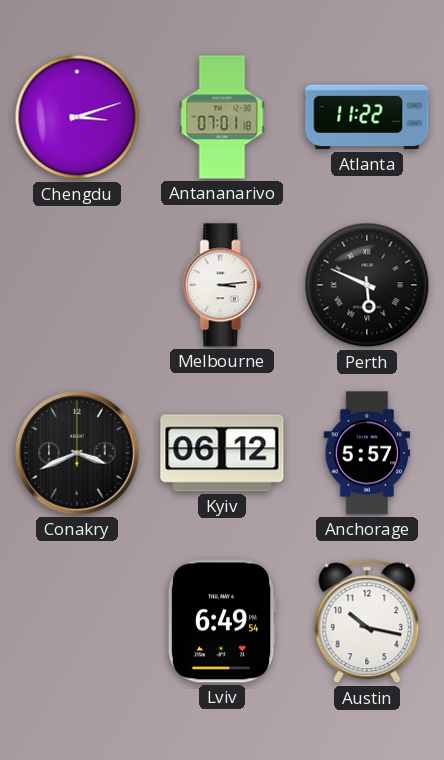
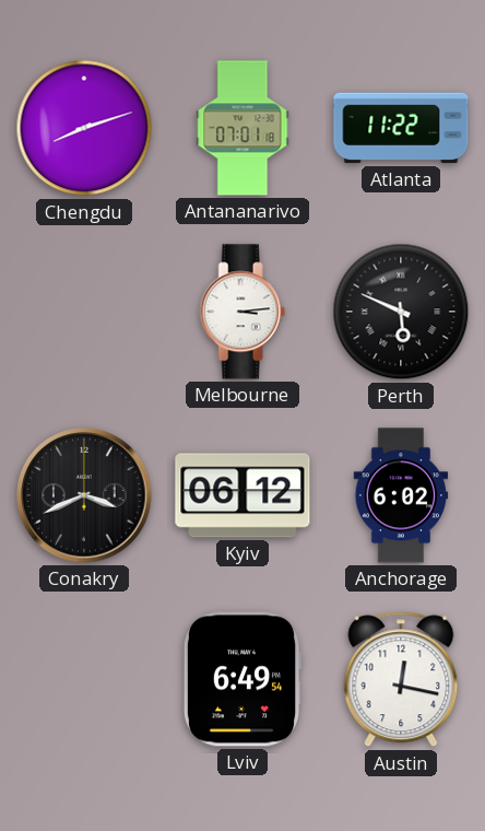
Chengdu: 3:12 -> 8:12 (84, 128)
Anchorage: 5:57 -> 6:02 (401, 495)
Austin: 10:17 -> 12:17 (401, 679)
